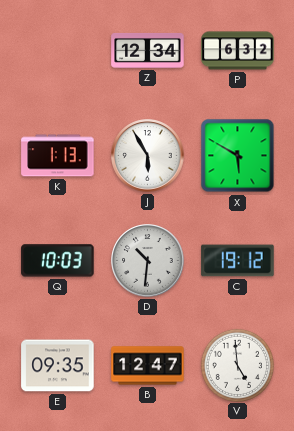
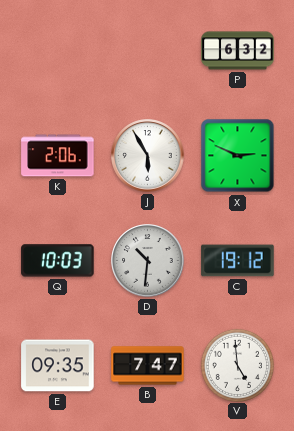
Z: 12:34 -> none (148, 50)
K: 1:13 -> 2:06 (58, 156)
X: 5:50 -> 2:49 (238, 156)
B: 12:47 -> 7:47 (148, 366)
